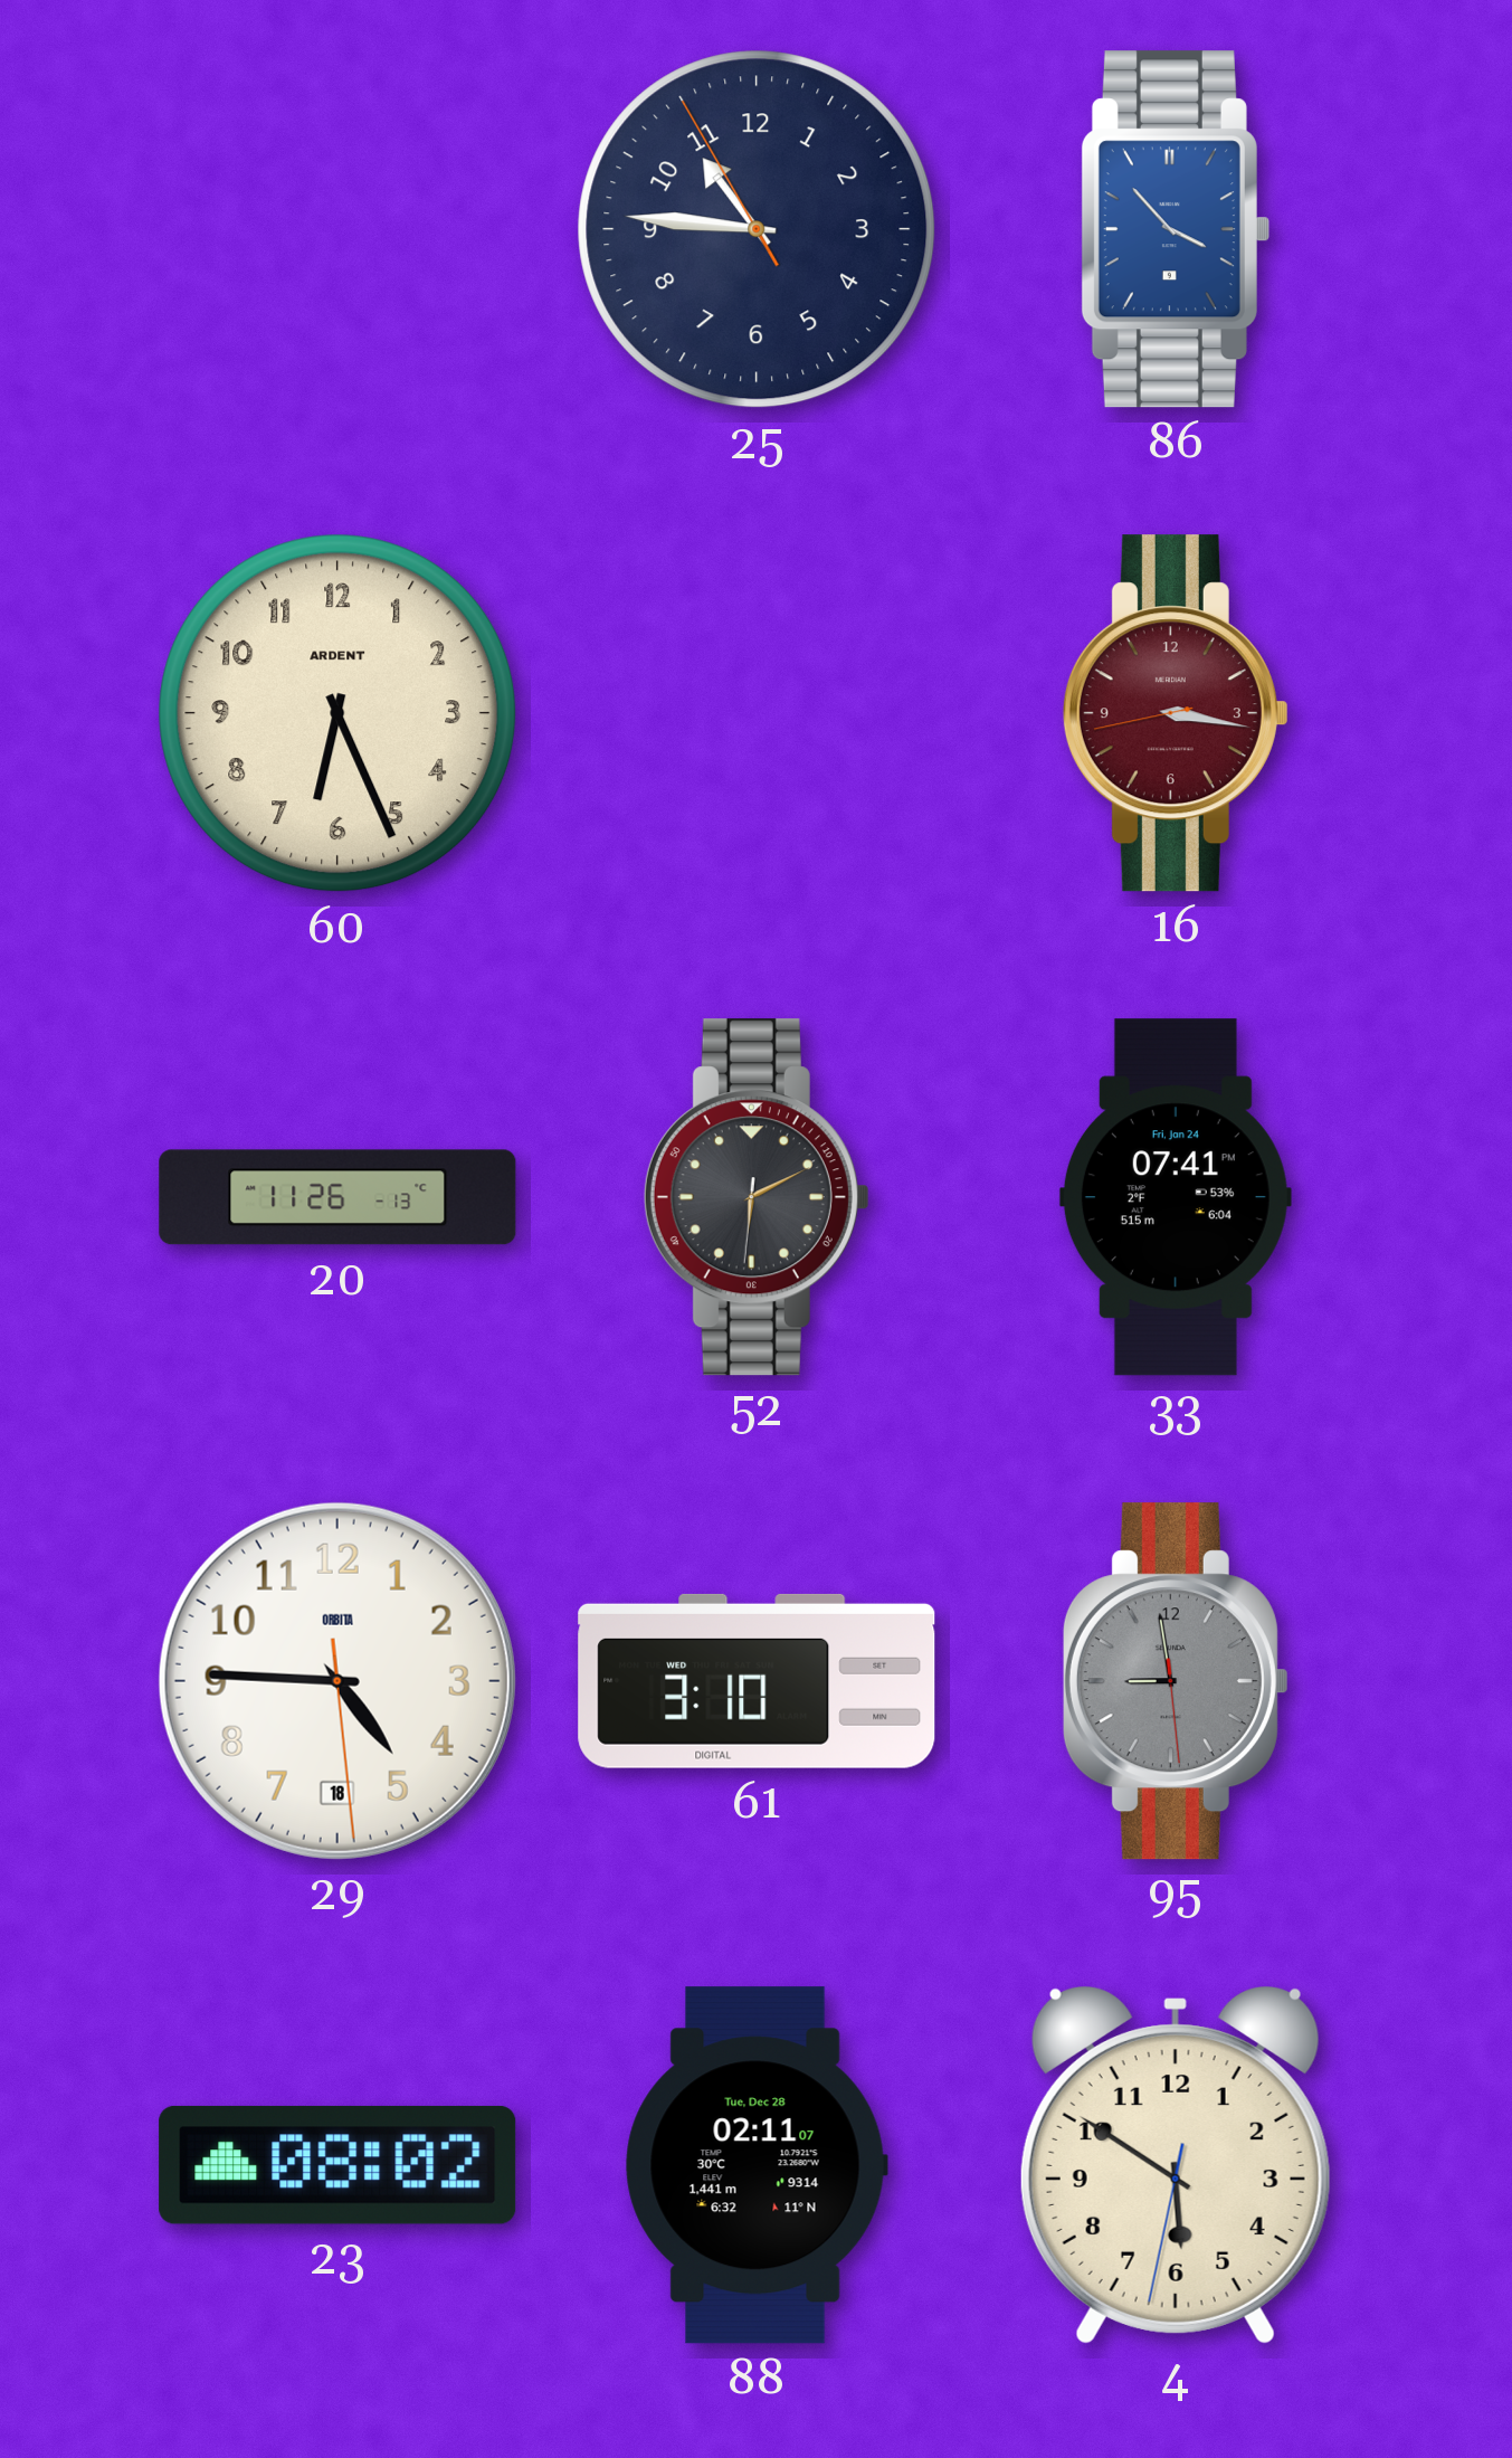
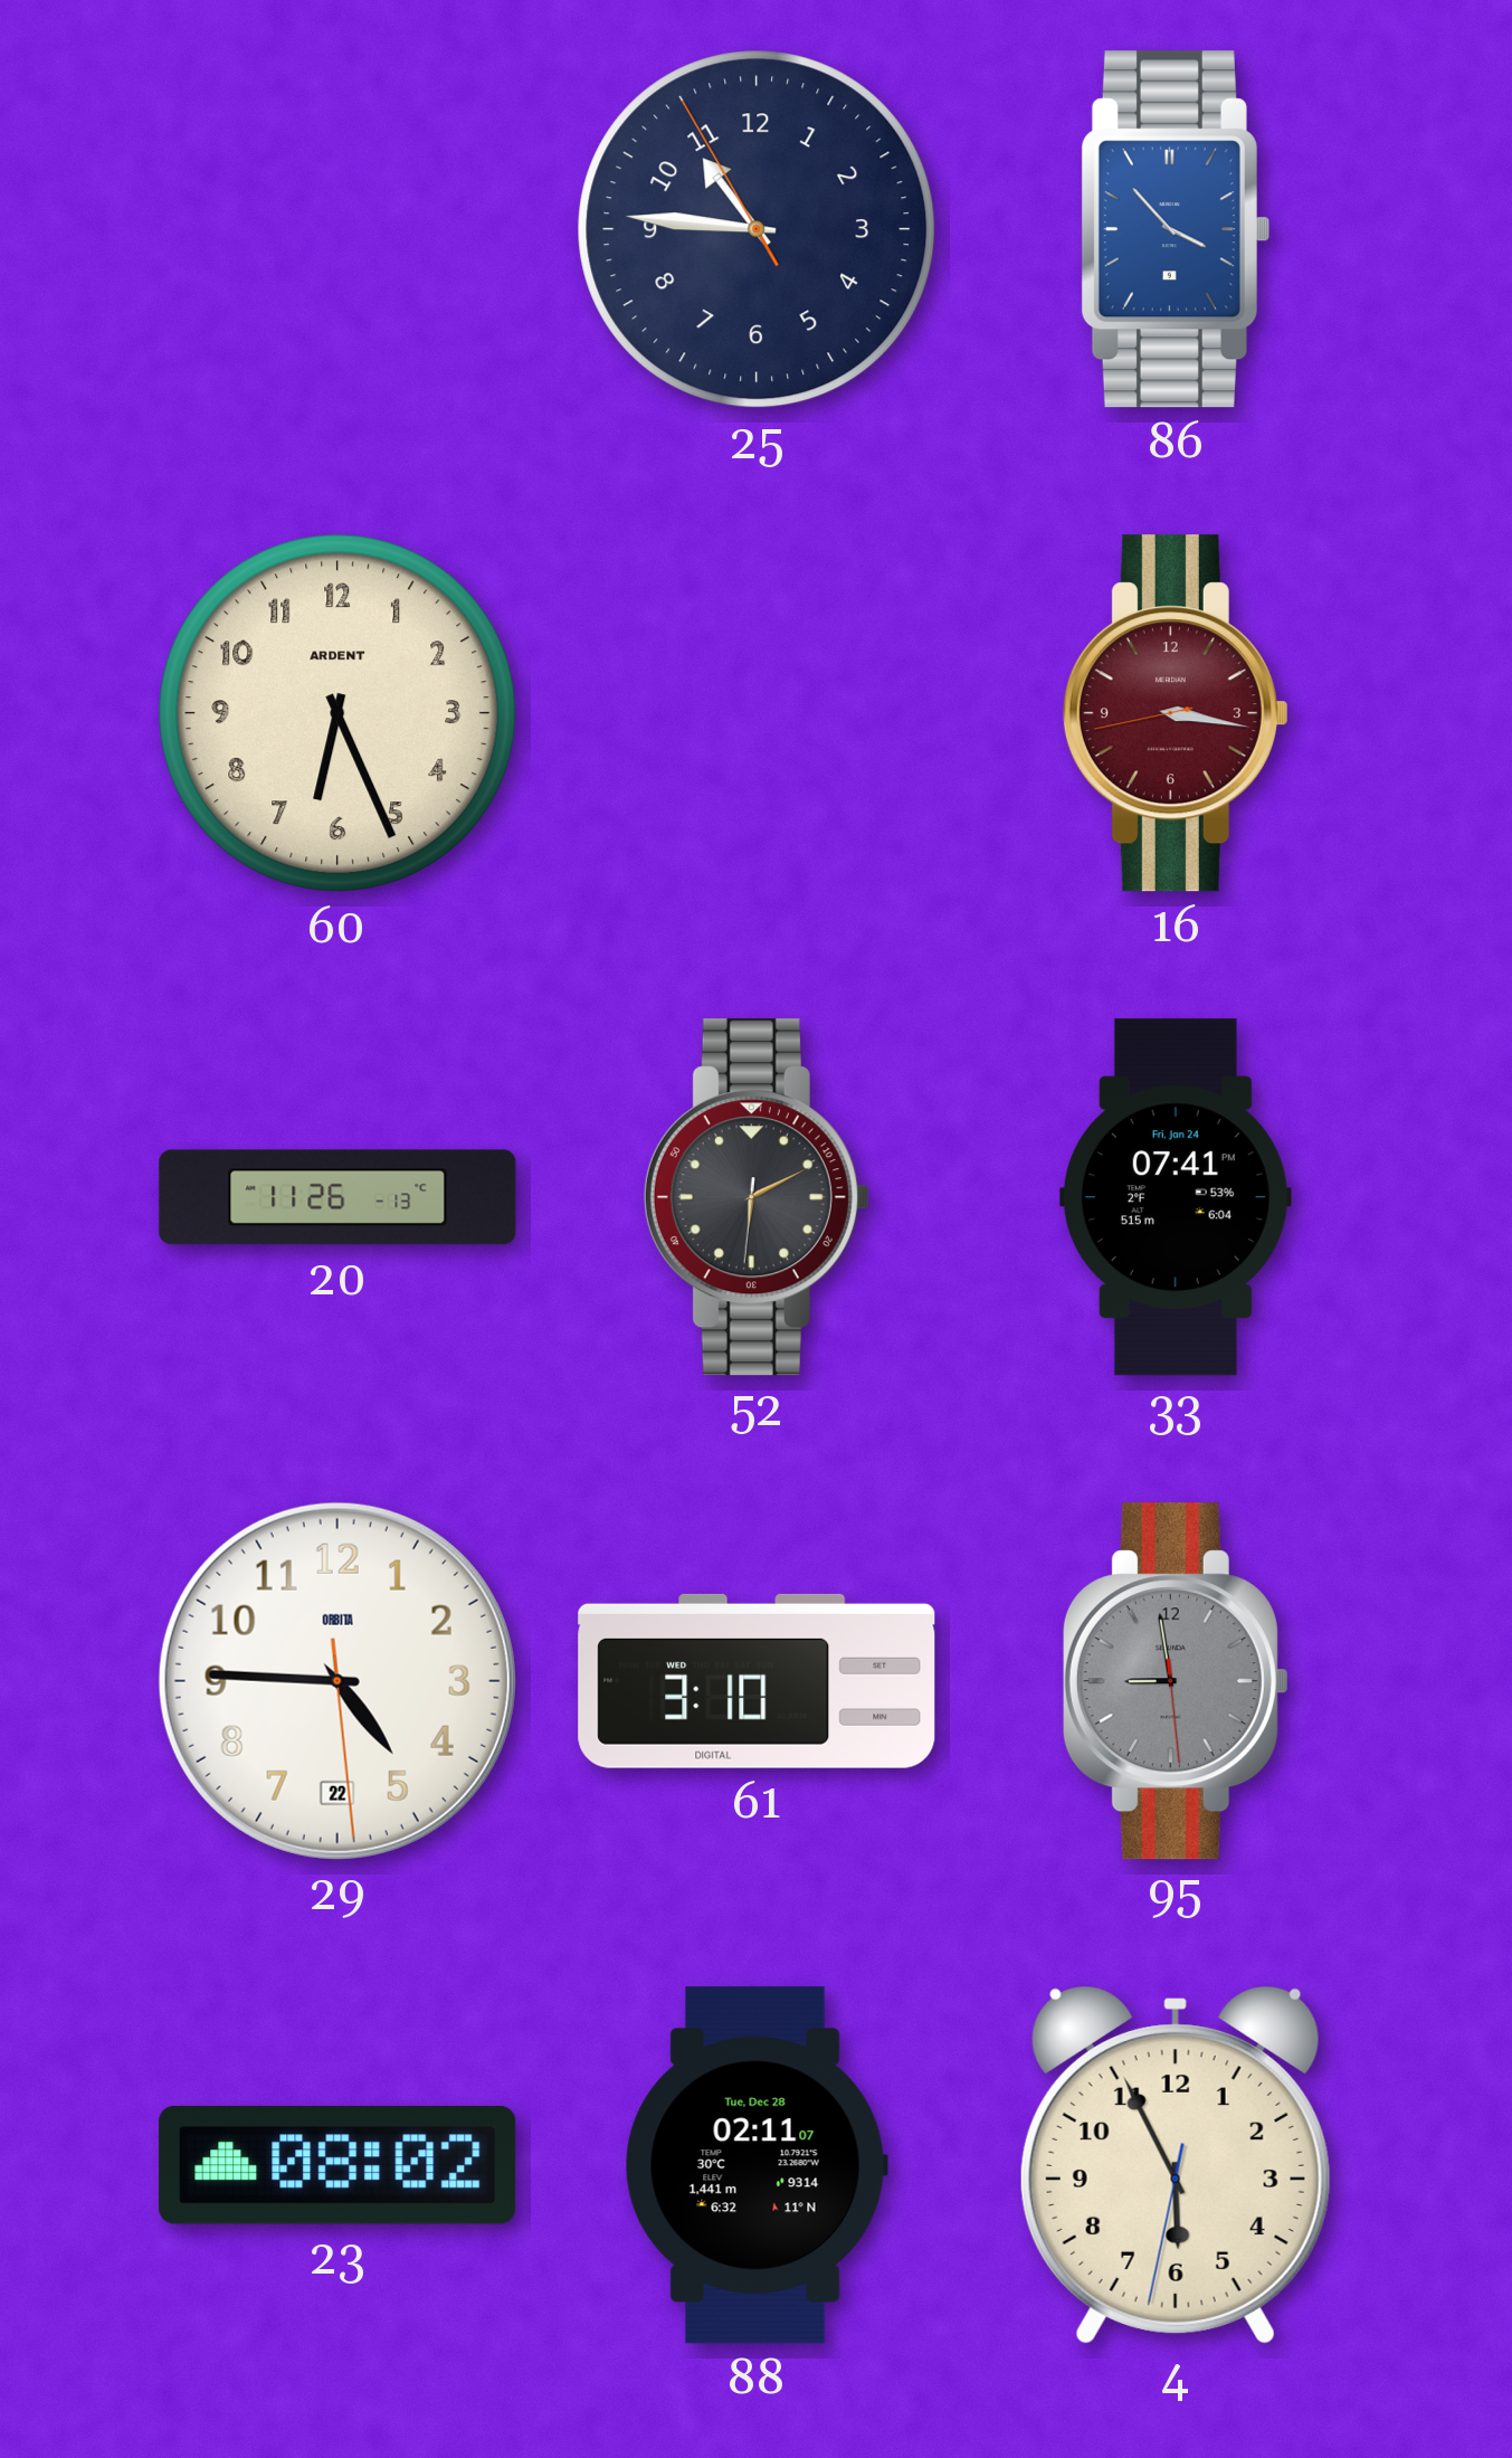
29 date: 18 -> 22 (337, 1681)
4: 5:50 -> 5:55 (1176, 2166)
